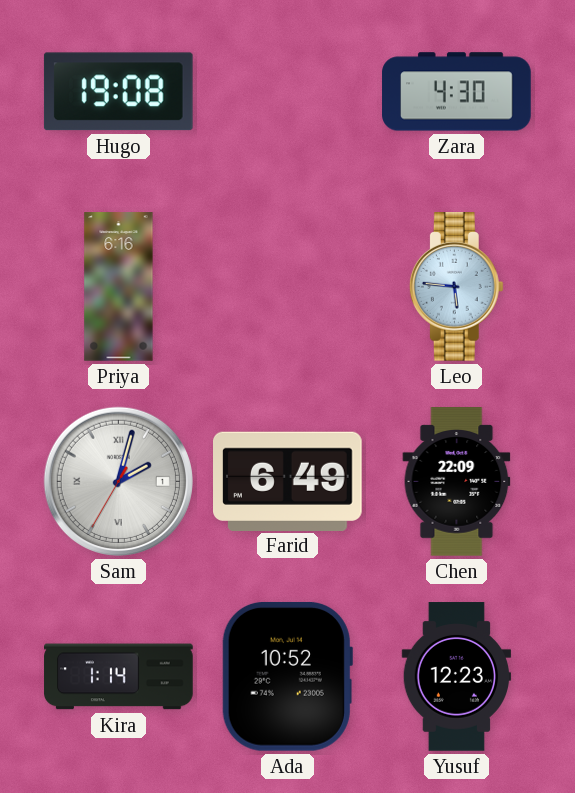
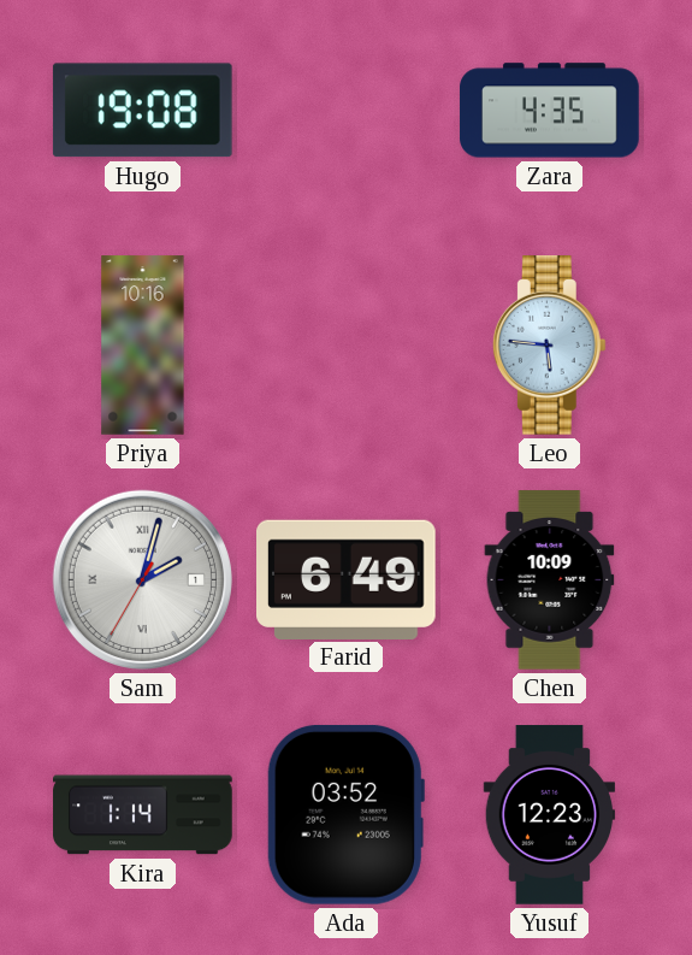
Zara: 4:30 -> 4:35 (550, 111)
Priya: 6:16 -> 10:16 (143, 346)
Chen: 22:09 -> 10:09 (550, 580)
Ada: 10:52 -> 03:52 (345, 814)
